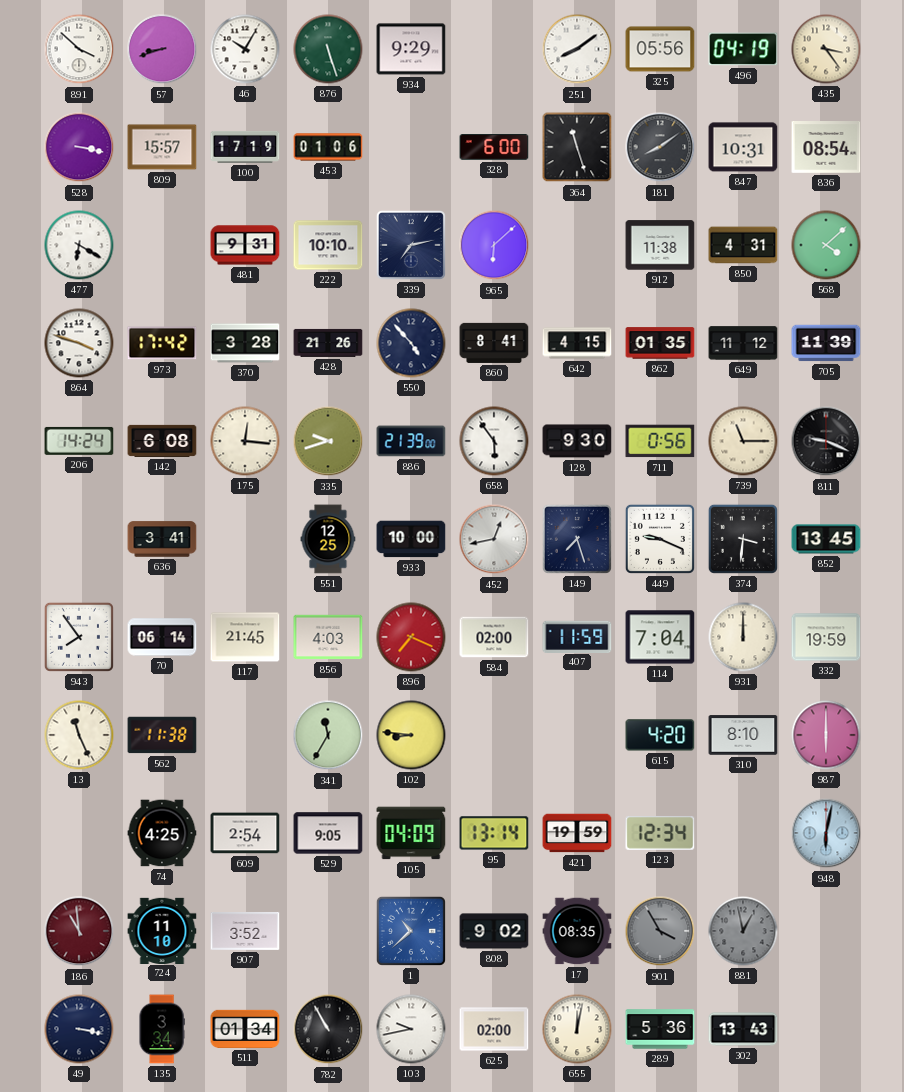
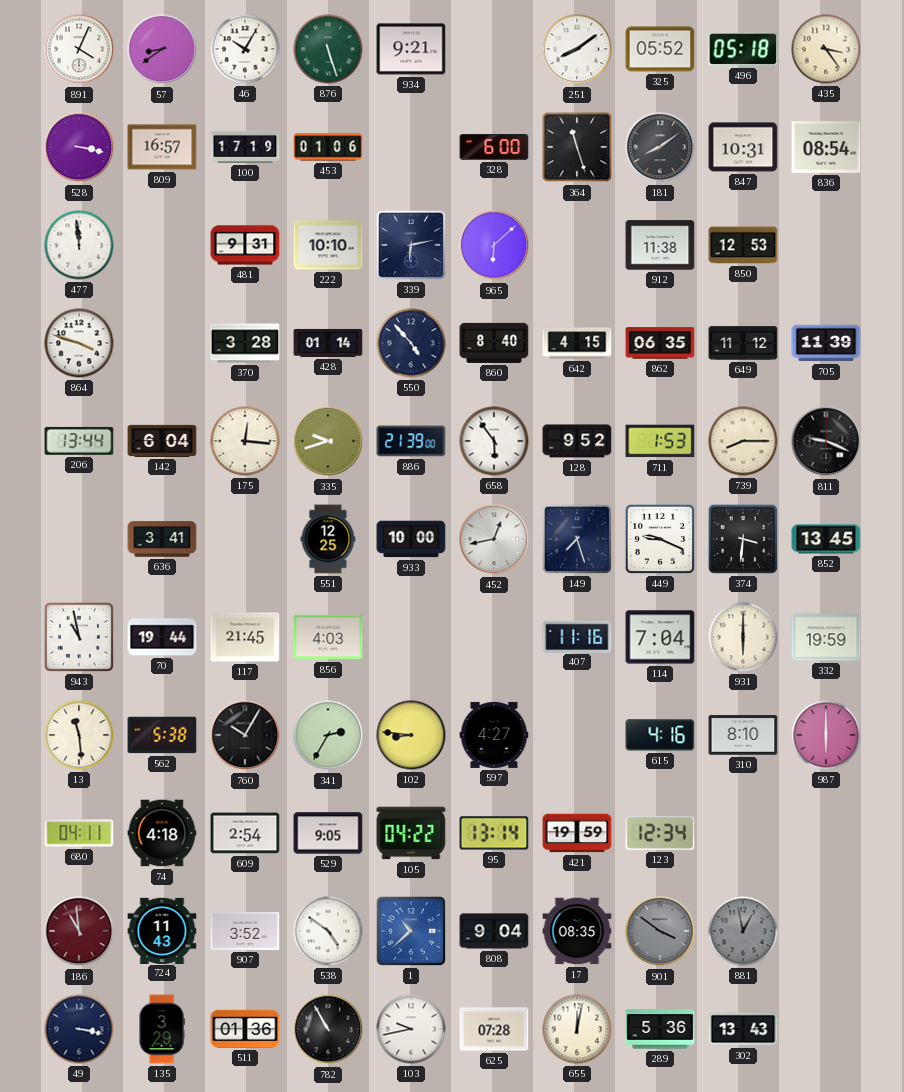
891: 3:52 -> 4:04 (79, 49)
57: 8:42 -> 8:39 (162, 49)
934: 9:29 -> 9:21 (411, 49)
325: 05:56 -> 05:52 (660, 49)
496: 04:19 -> 05:18 (743, 49)
809: 15:57 -> 16:57 (162, 147)
477: 6:20 -> 11:59 (79, 245)
339: 7:13 -> 6:13 (411, 245)
850: 4:31 -> 12:53 (743, 245)
568: 4:08 -> none (826, 245)
973: 17:42 -> none (162, 343)
428: 21:26 -> 01:14 (328, 343)
860: 8:41 -> 8:40 (494, 343)
862: 01:35 -> 06:35 (660, 343)
206: 14:24 -> 13:44 (79, 441)
142: 6:08 -> 6:04 (162, 441)
128: 9:30 -> 9:52 (577, 441)
711: 0:56 -> 1:53 (660, 441)
739: 11:15 -> 8:15 (743, 441)
943: 7:54 -> 10:58 (79, 637)
70: 06:14 -> 19:44 (162, 637)
896: 7:19 -> none (411, 637)
584: 02:00 -> none (494, 637)
407: 11:59 -> 11:16 (577, 636)
931: 12:00 -> 6:00 (743, 637)
13: 11:26 -> 11:29 (79, 735)
562: 11:38 -> 5:38 (162, 735)
760: none -> 10:05 (245, 735)
341: 11:35 -> 2:35 (328, 735)
597: none -> 4:27 (494, 735)
615: 4:20 -> 4:16 (660, 735)
680: none -> 04:11 (79, 833)
74: 4:25 -> 4:18 (162, 833)
105: 04:09 -> 04:22 (411, 833)
948: 6:02 -> none (826, 833)
724: 11:10 -> 11:43 (162, 930)
538: none -> 4:51 (328, 931)
808: 9:02 -> 9:04 (494, 931)
901: 3:55 -> 3:51 (660, 931)
135: 3:34 -> 3:29 (162, 1029)
511: 01:34 -> 01:36 (245, 1029)
625: 02:00 -> 07:28 (494, 1029)
